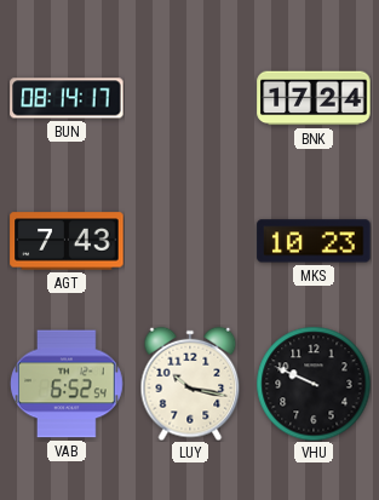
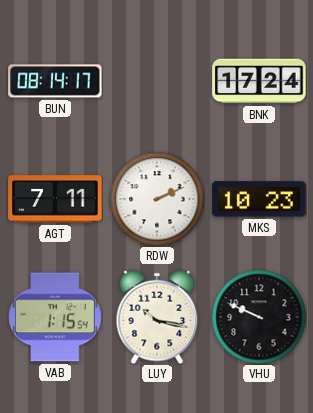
AGT: 7:43 -> 7:11 (55, 199)
RDW: none -> 2:11 (157, 199)
VAB: 6:52 -> 1:15 (55, 317)
